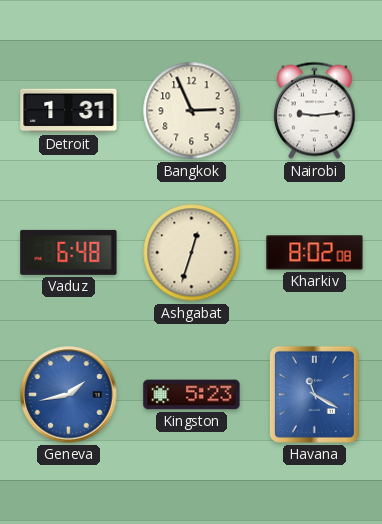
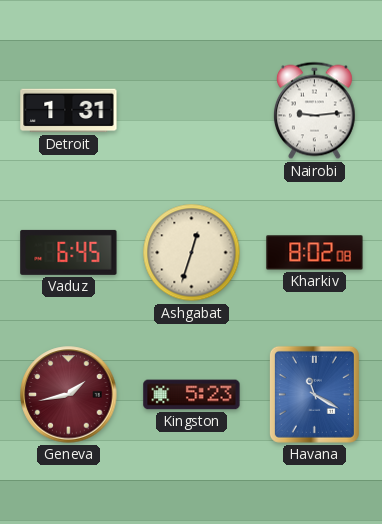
Bangkok: 2:56 -> none (192, 111)
Vaduz: 6:48 -> 6:45 (69, 252)
Geneva dial: blue -> burgundy (69, 395)
